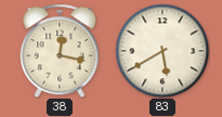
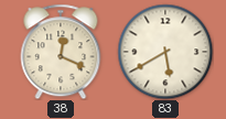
38: 12:17 -> 12:19 (61, 52)
